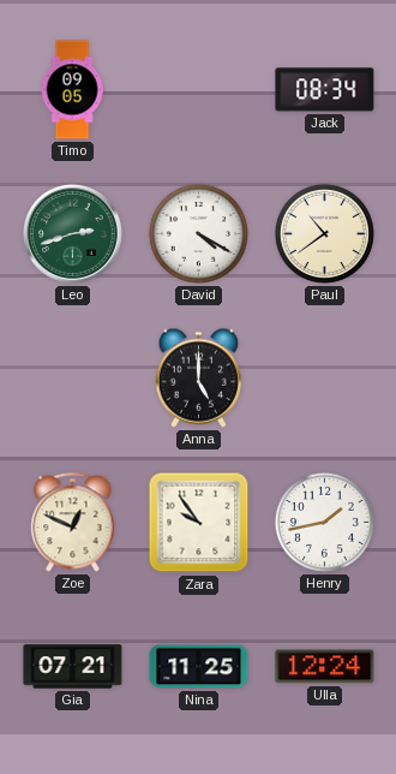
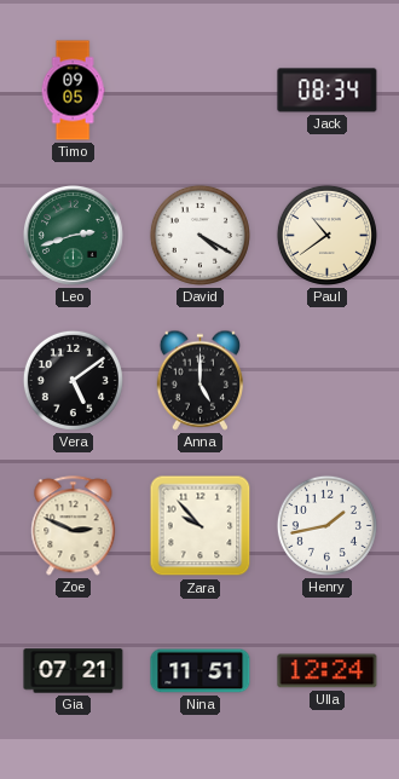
Vera: none -> 5:09 (73, 380)
Zoe: 12:49 -> 2:49 (74, 526)
Zara: 9:54 -> 9:53 (201, 526)
Nina: 11:25 -> 11:51 (201, 671)
